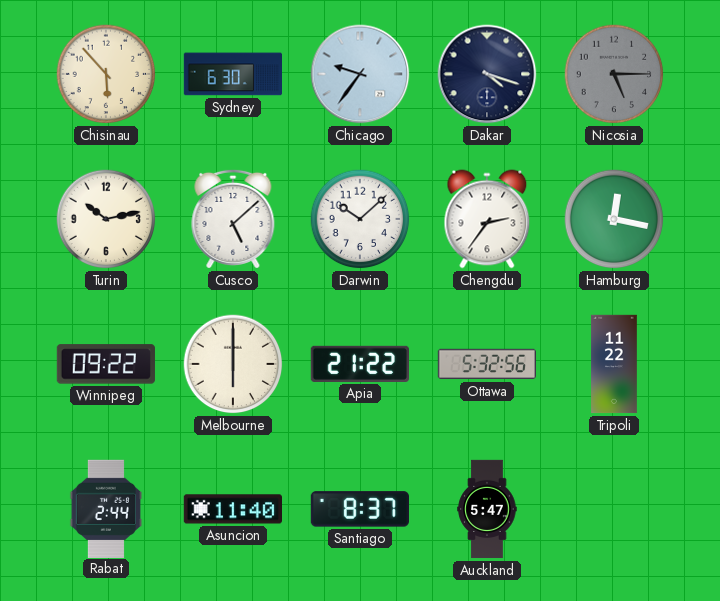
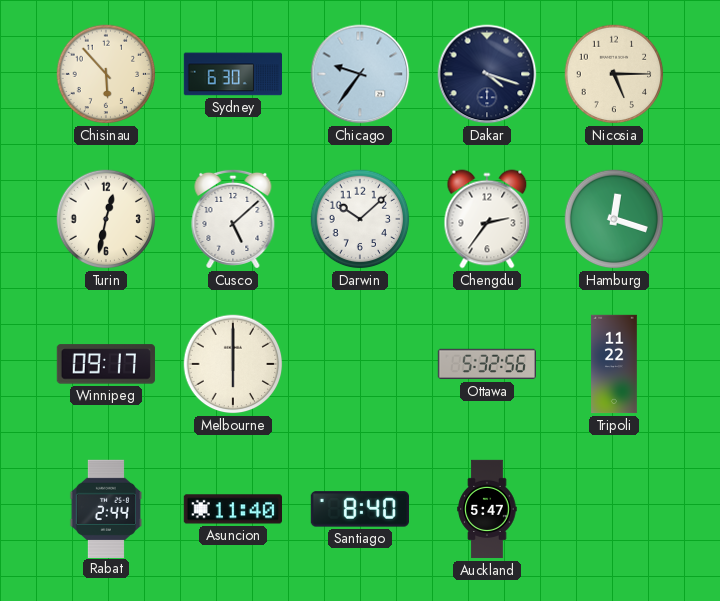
Nicosia dial: grey -> cream (614, 74)
Turin: 10:13 -> 12:32 (106, 219)
Hamburg: 12:17 -> 12:18 (614, 219)
Winnipeg: 09:22 -> 09:17 (106, 364)
Apia: 21:22 -> none (359, 364)
Santiago: 8:37 -> 8:40 (360, 509)
